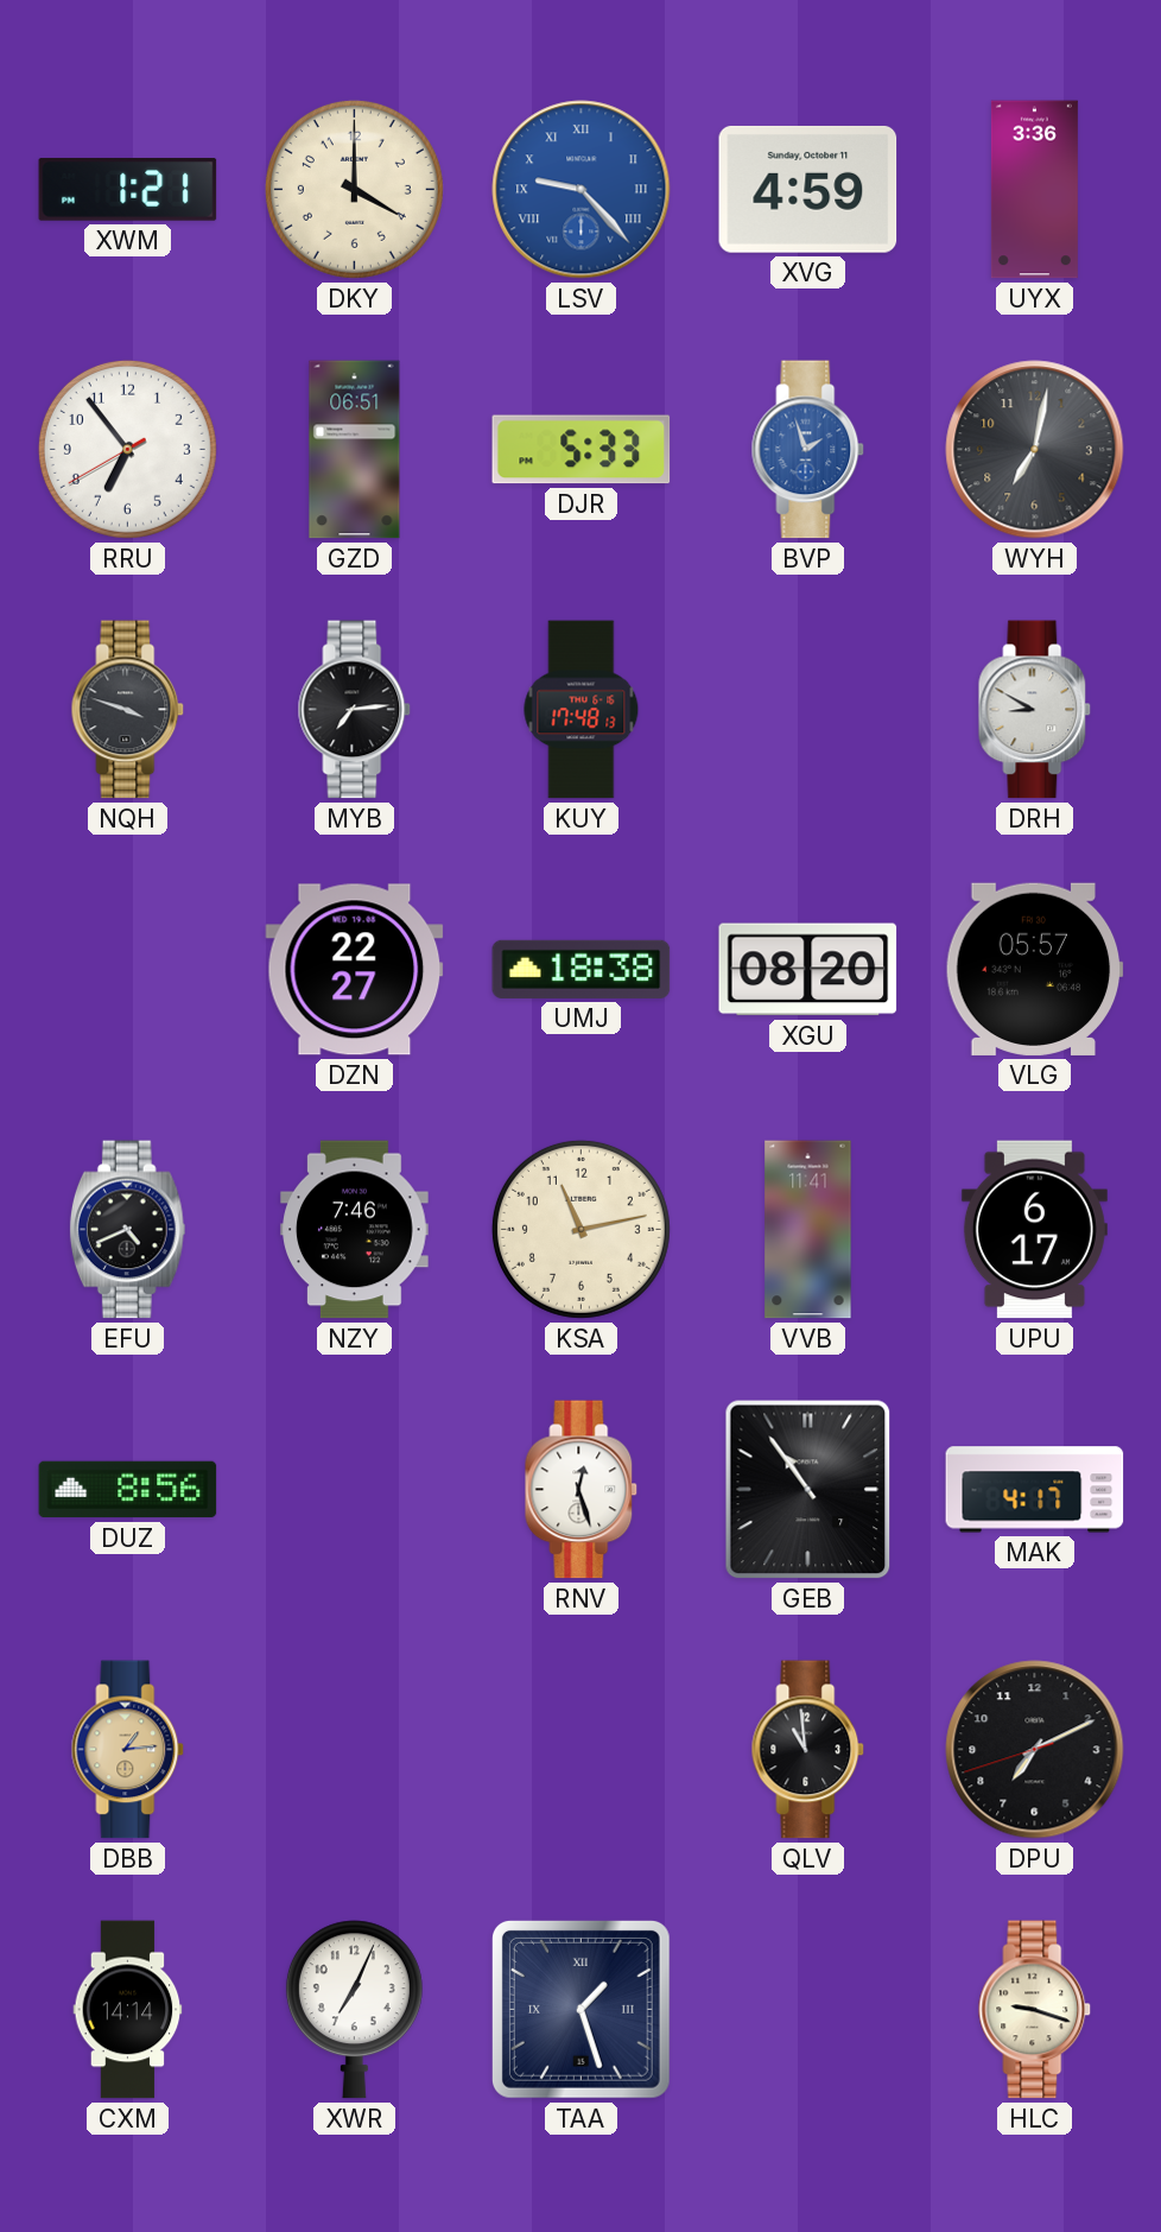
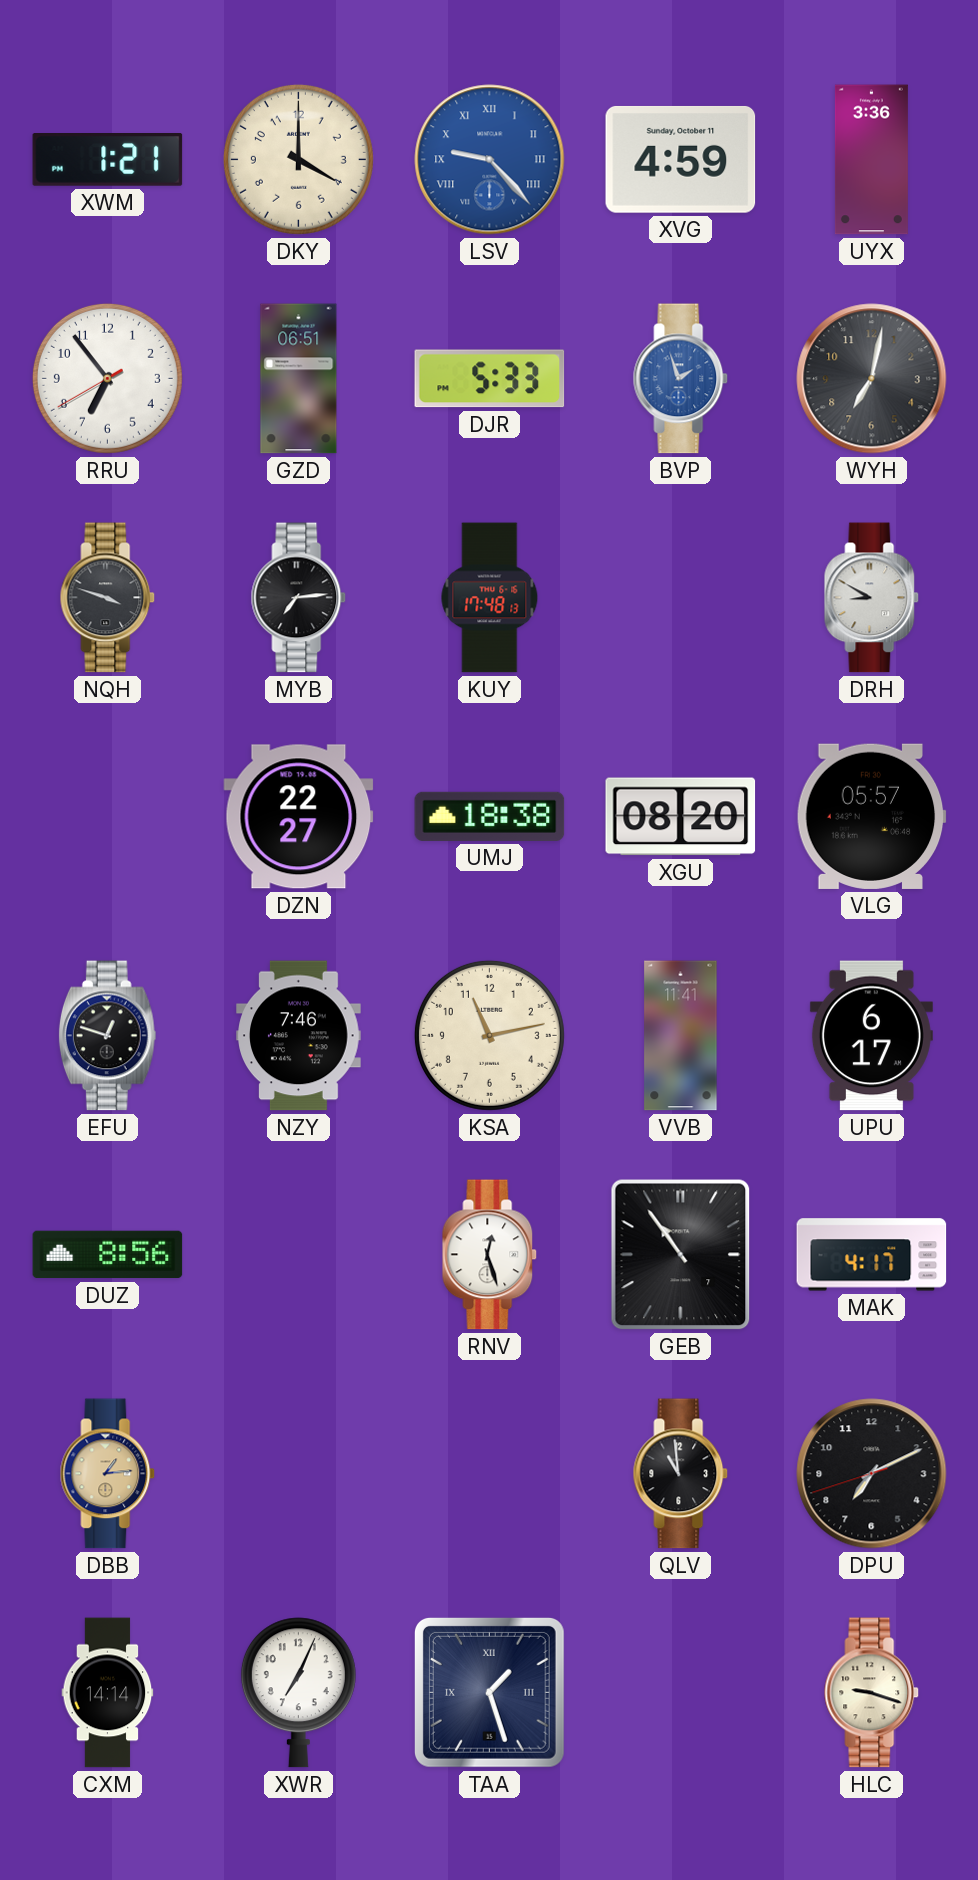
EFU: 4:41 -> 12:48 (107, 1036)
